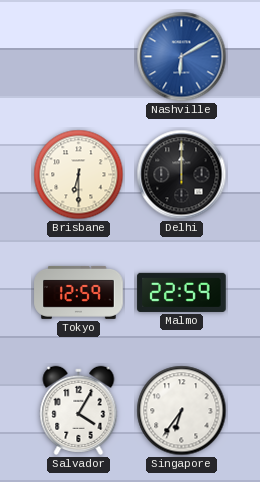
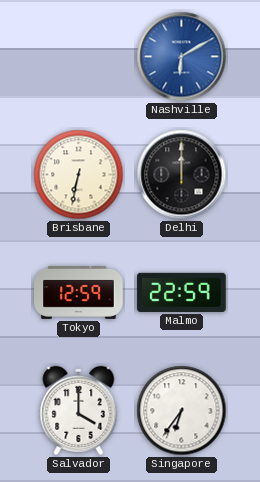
Brisbane: 6:30 -> 6:32 (79, 175)
Salvador: 4:05 -> 4:00 (79, 410)
